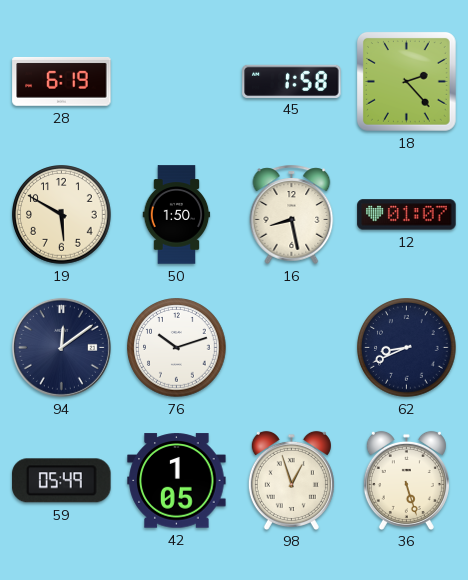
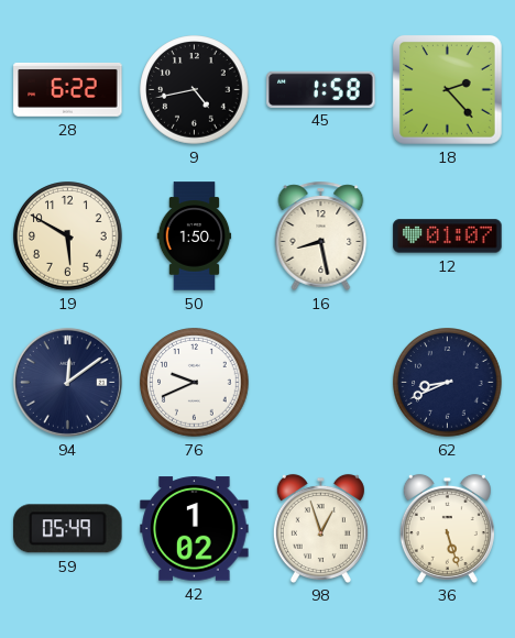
28: 6:19 -> 6:22 (68, 90)
9: none -> 4:43 (195, 90)
76: 10:12 -> 9:41 (195, 383)
42: 1:05 -> 1:02 (195, 529)
